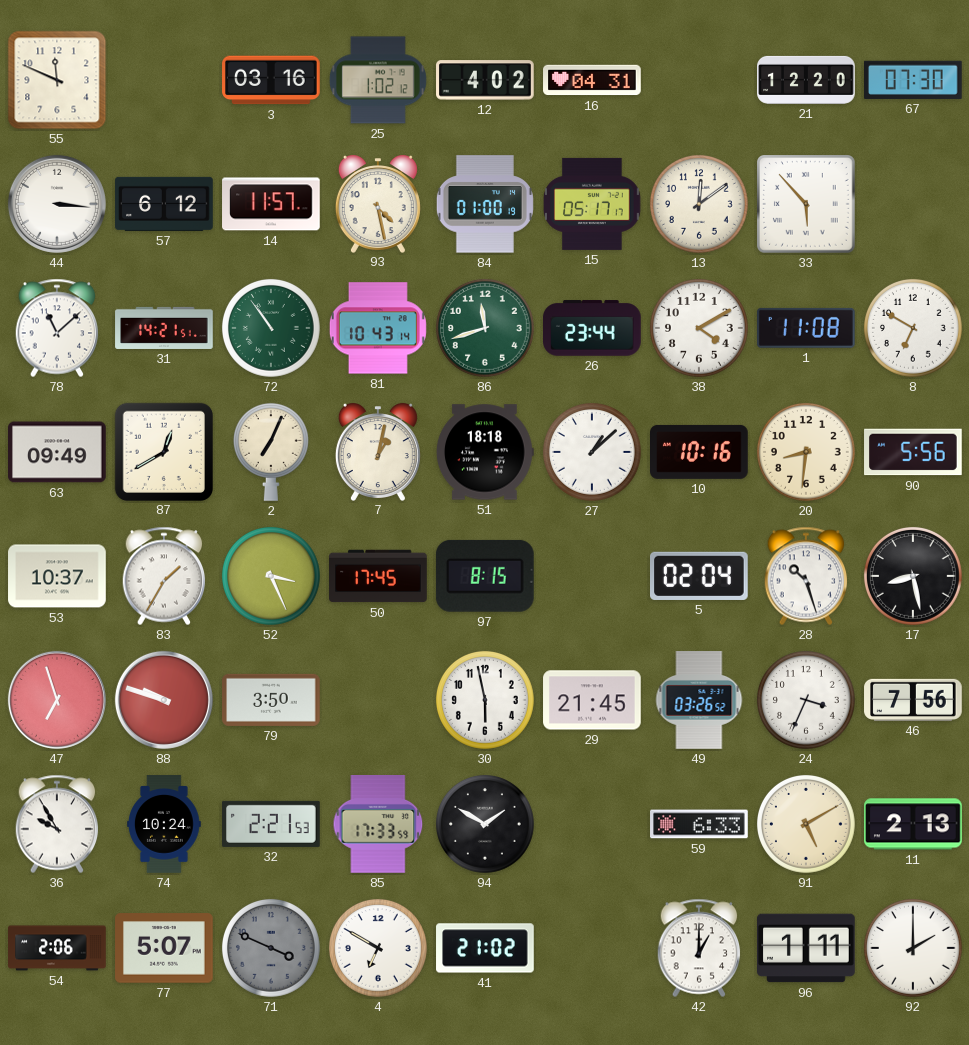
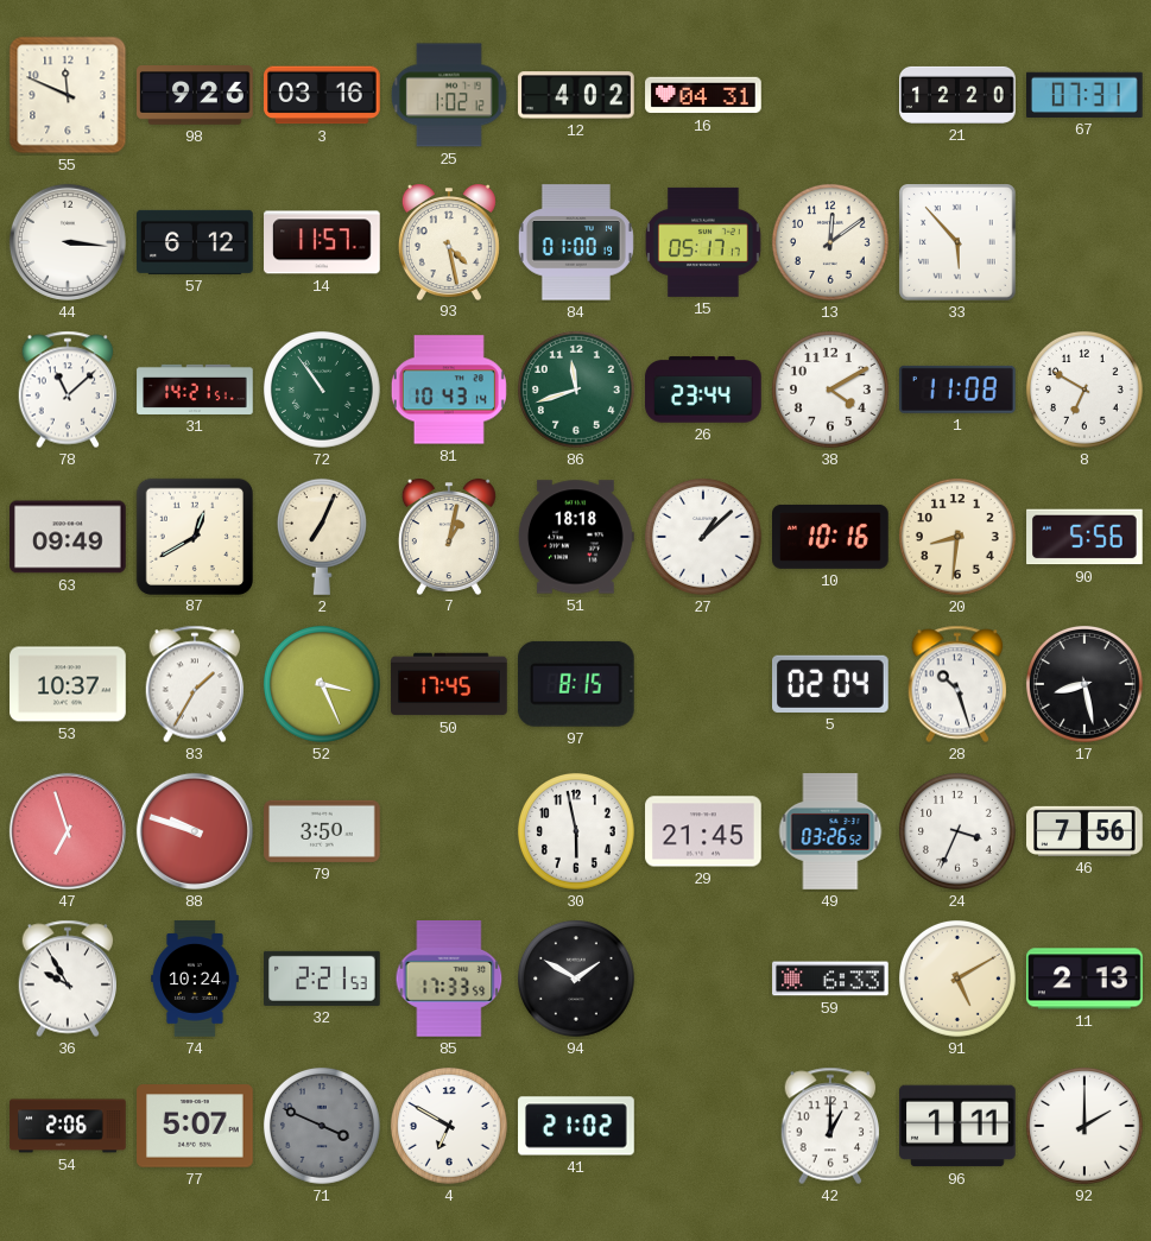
98: none -> 9:26 (195, 96)
67: 07:30 -> 07:31 (1086, 95)
